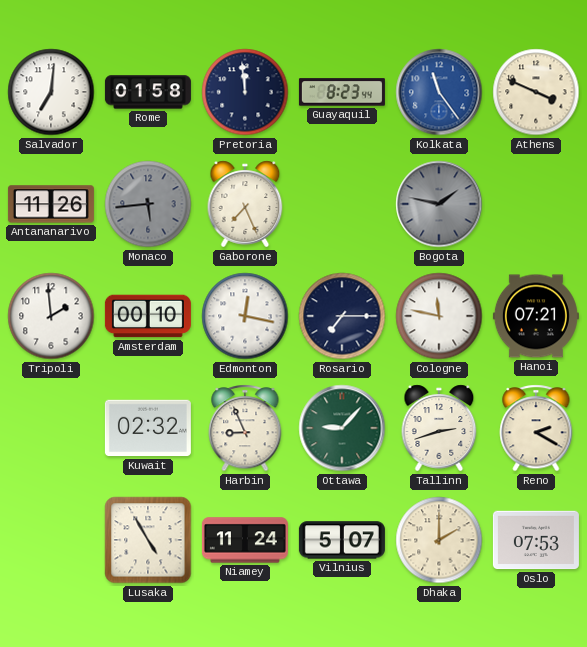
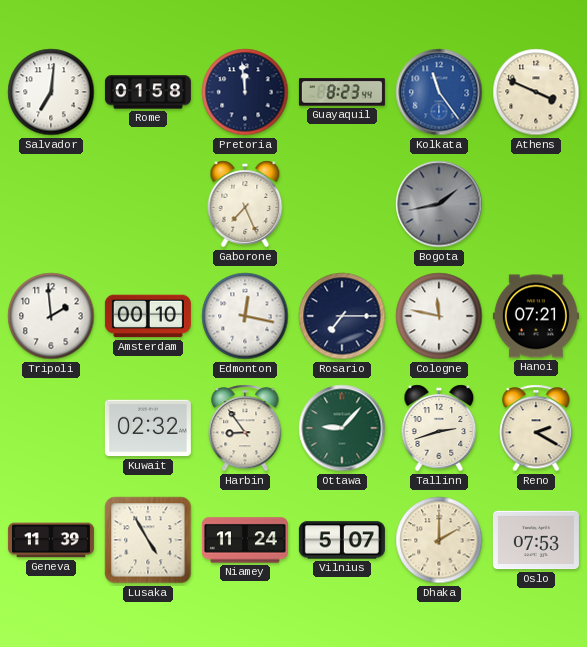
Antananarivo: 11:26 -> none (51, 204)
Monaco: 5:44 -> none (148, 204)
Bogota: 1:47 -> 1:43 (439, 204)
Harbin: 8:56 -> 8:54 (245, 428)
Geneva: none -> 11:39 (51, 540)
